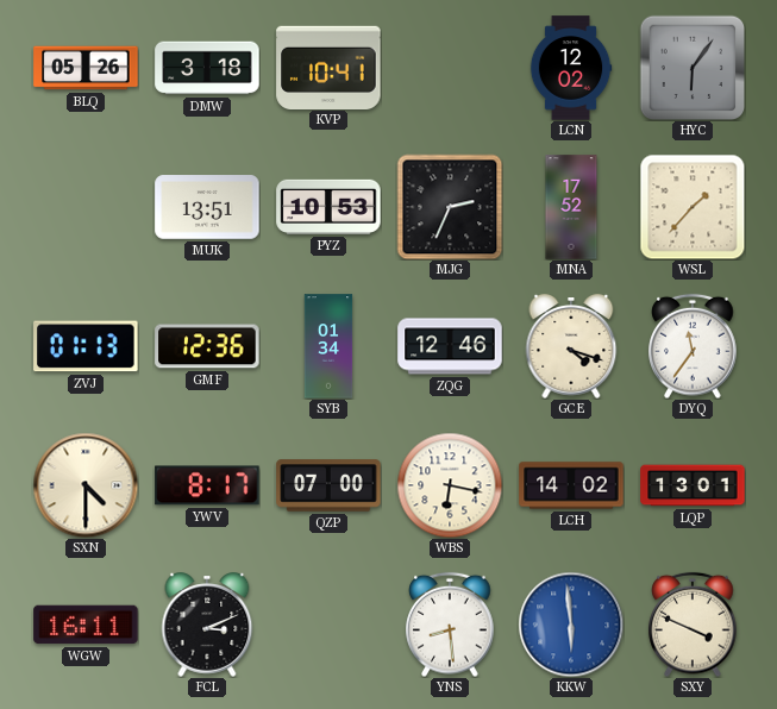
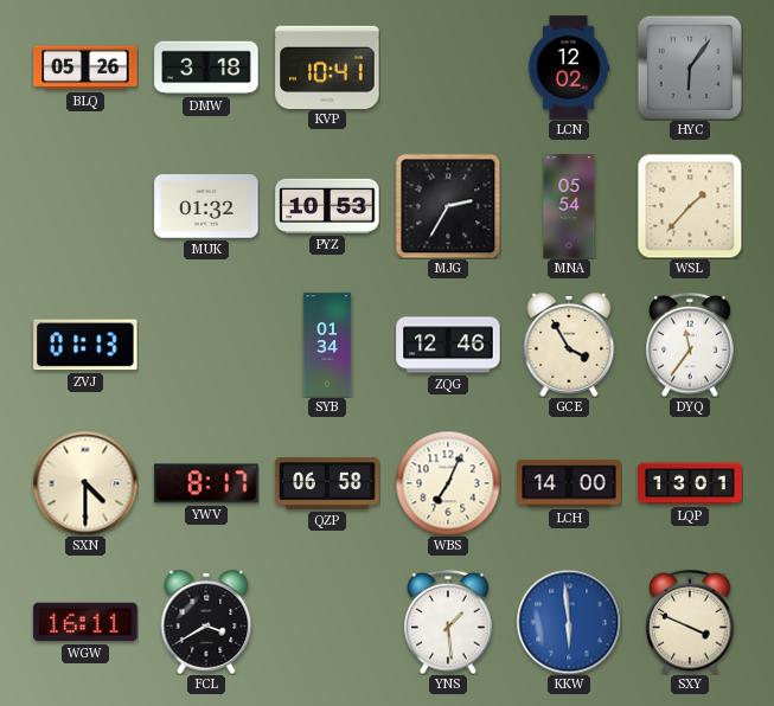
MUK: 13:51 -> 01:32 (206, 206)
MJG: 2:34 -> 2:35 (448, 206)
MNA: 17:52 -> 05:54 (569, 206)
GMF: 12:36 -> none (207, 346)
GCE: 4:18 -> 3:55 (569, 345)
QZP: 07:00 -> 06:58 (327, 483)
WBS: 6:17 -> 7:04 (448, 483)
LCH: 14:02 -> 14:00 (569, 483)
FCL: 3:11 -> 3:40 (206, 622)
YNS: 8:29 -> 1:29 (448, 622)
